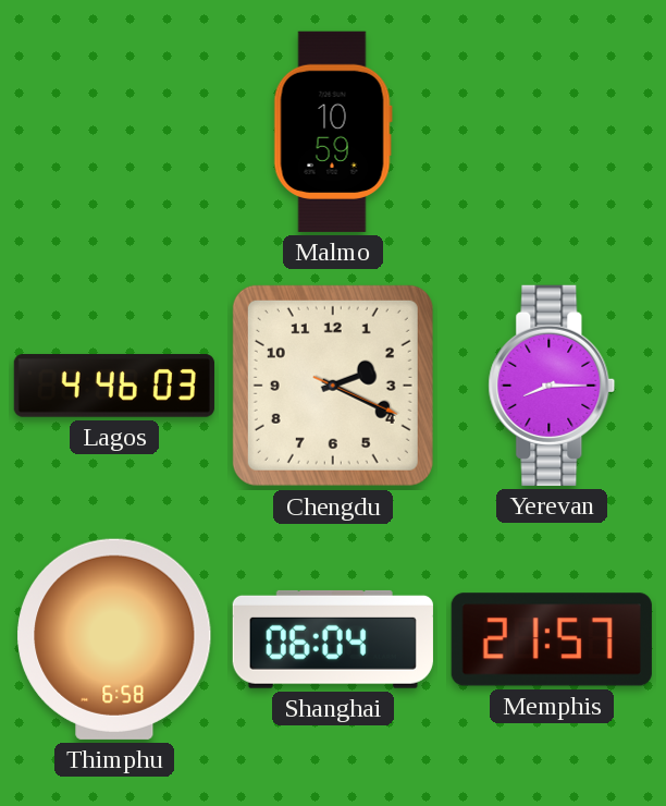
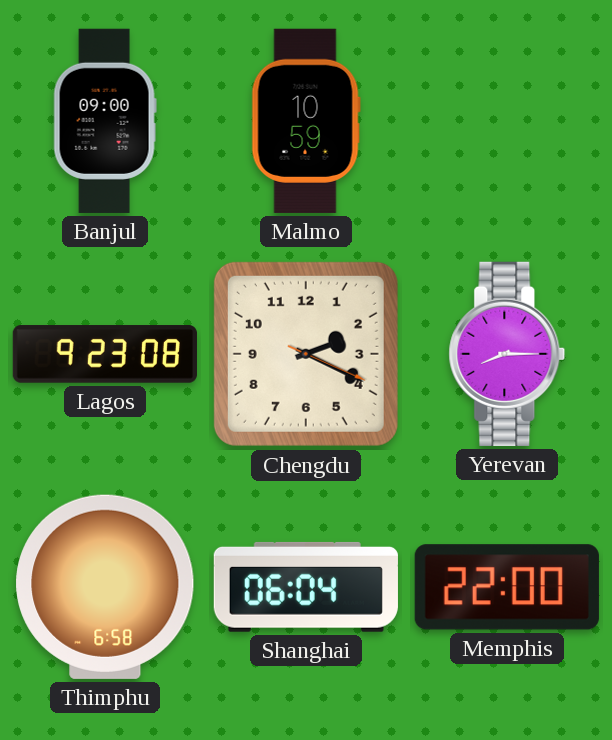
Banjul: none -> 09:00 (105, 121)
Lagos: 4:46 -> 9:23 (105, 354)
Memphis: 21:57 -> 22:00 (507, 587)
